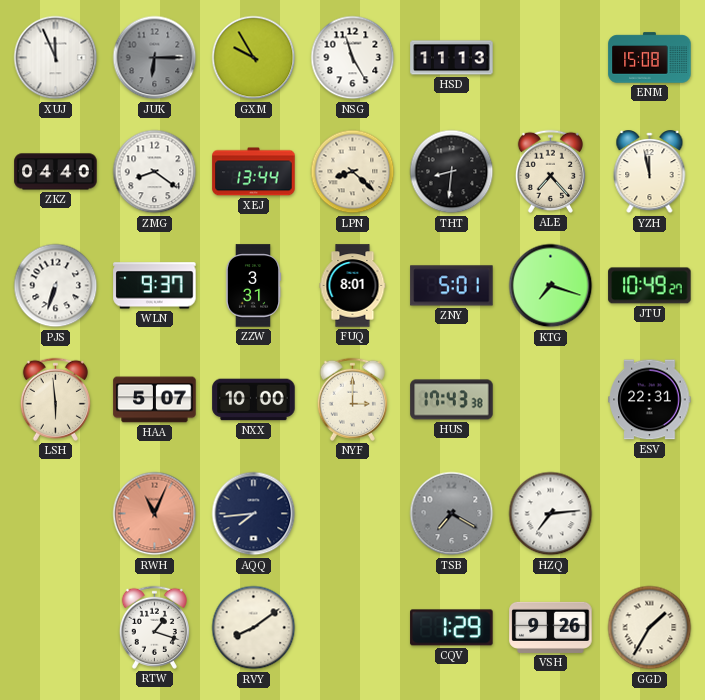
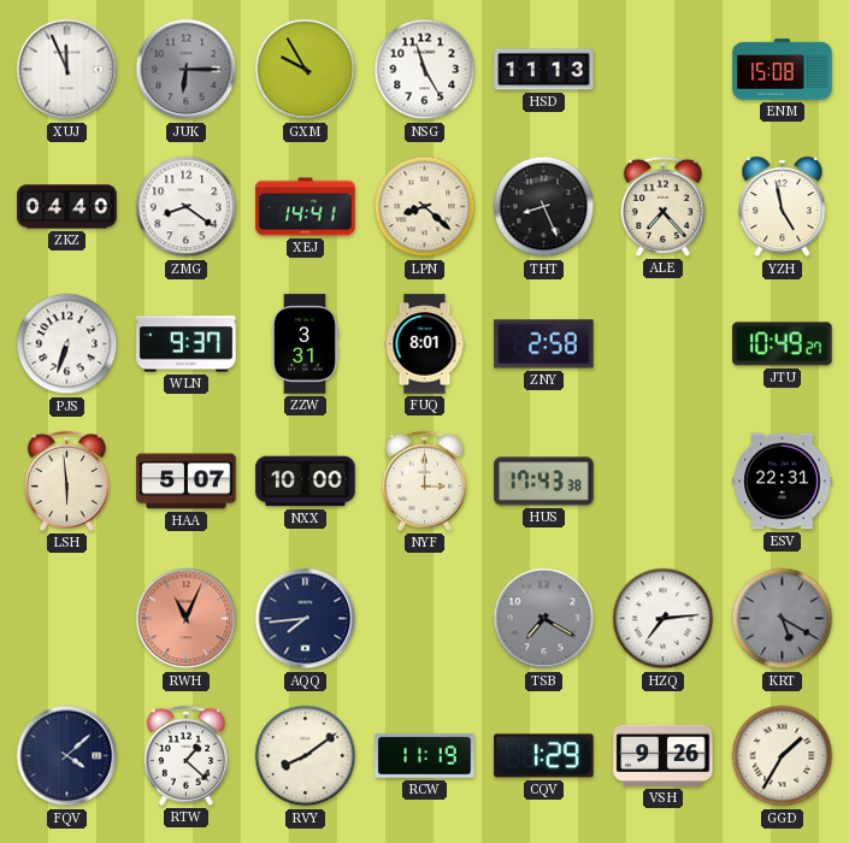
XEJ: 13:44 -> 14:41 (306, 207)
THT: 8:31 -> 8:26 (544, 207)
YZH: 11:58 -> 4:58 (783, 207)
ZNY: 5:01 -> 2:58 (544, 344)
KTG: 7:18 -> none (551, 286)
KRT: none -> 5:20 (783, 619)
FQV: none -> 4:08 (67, 756)
RTW: 1:18 -> 1:22 (185, 755)
RCW: none -> 11:19 (425, 756)
